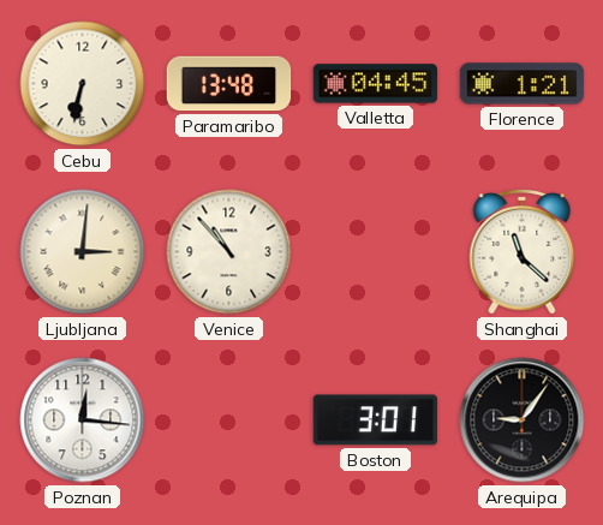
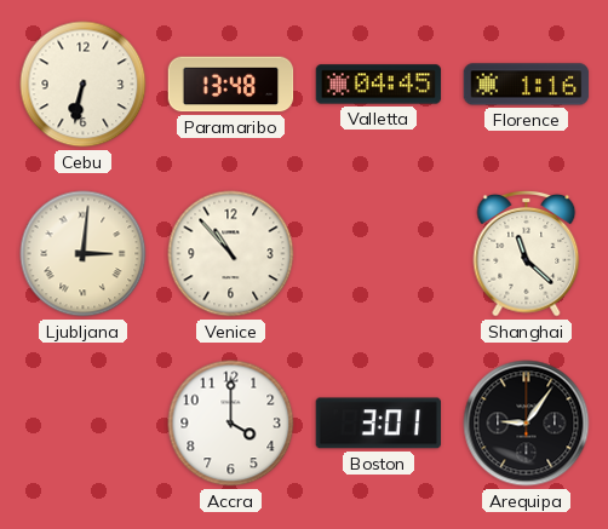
Florence: 1:21 -> 1:16 (527, 85)
Poznan: 12:16 -> none (83, 420)
Accra: none -> 4:00 (231, 424)
